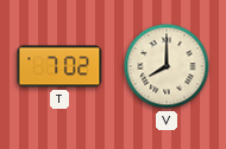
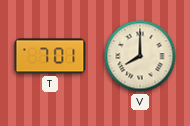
T: 7:02 -> 7:01 (50, 56)
